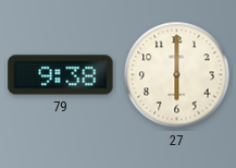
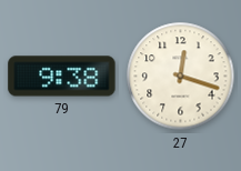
27: 6:00 -> 12:18 (181, 77)
